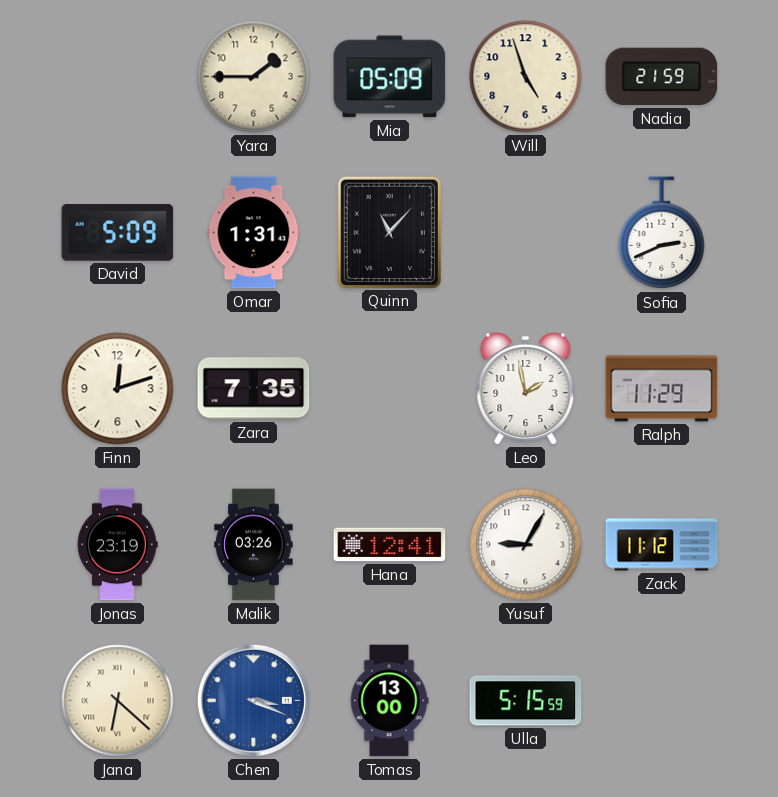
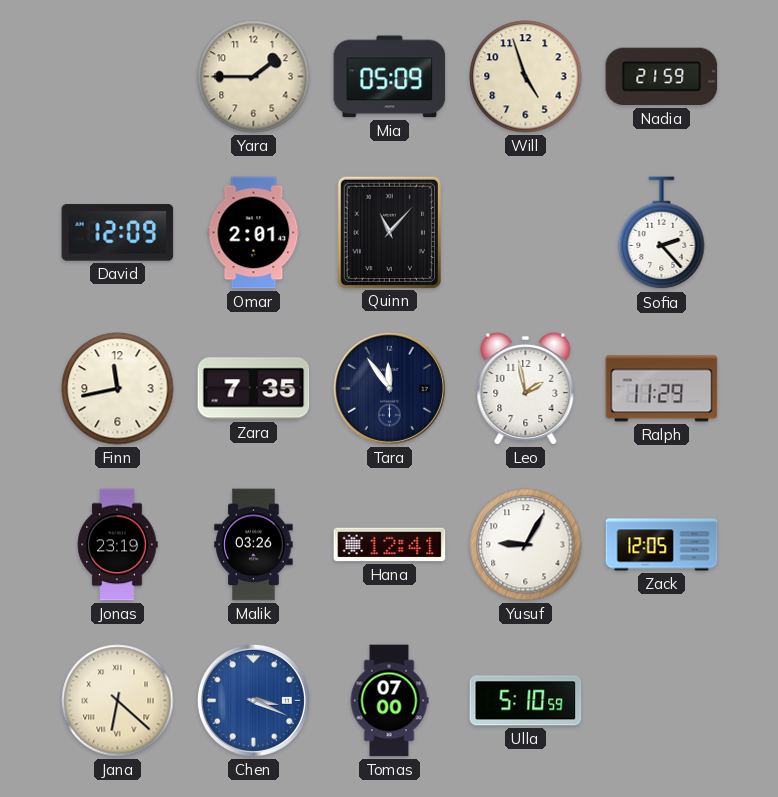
David: 5:09 -> 12:09 (118, 233)
Omar: 1:31 -> 2:01 (254, 233)
Sofia: 2:41 -> 2:23 (662, 233)
Finn: 12:12 -> 11:43 (118, 389)
Tara: none -> 11:54 (389, 388)
Zack: 11:12 -> 12:05 (662, 545)
Tomas: 13:00 -> 07:00 (389, 701)
Ulla: 5:15 -> 5:10 (526, 701)
